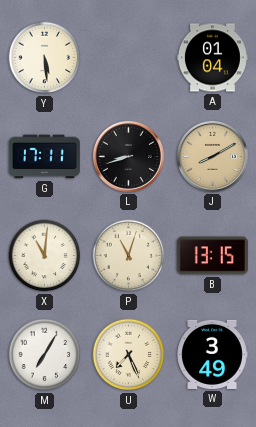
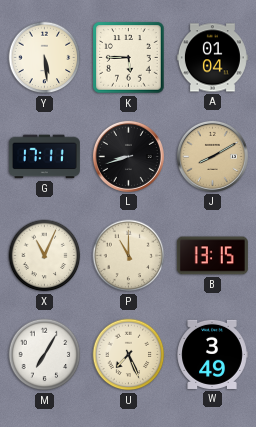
K: none -> 5:45 (129, 58)
X: 11:01 -> 11:04 (45, 256)
P: 11:03 -> 11:00 (129, 256)
